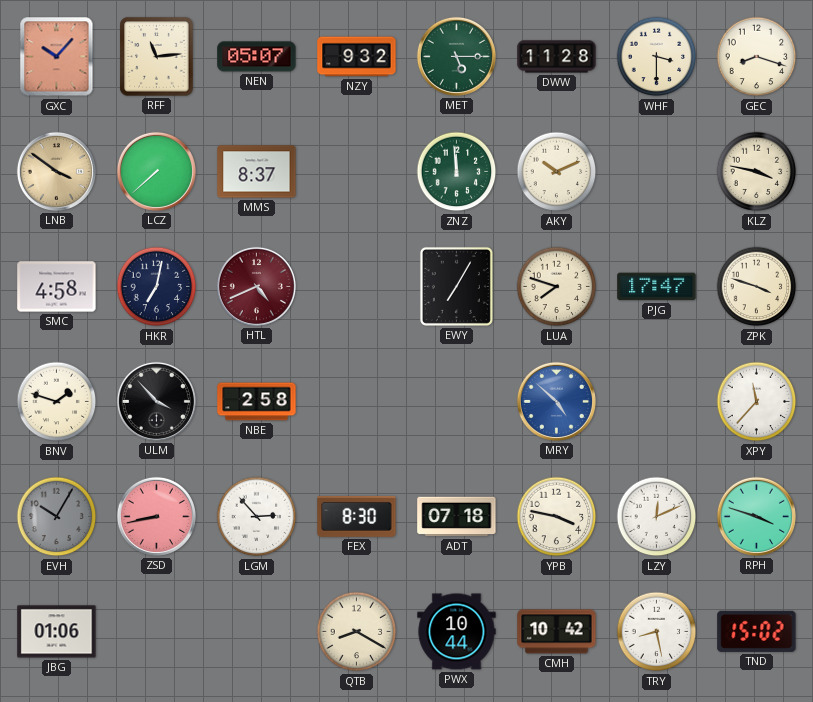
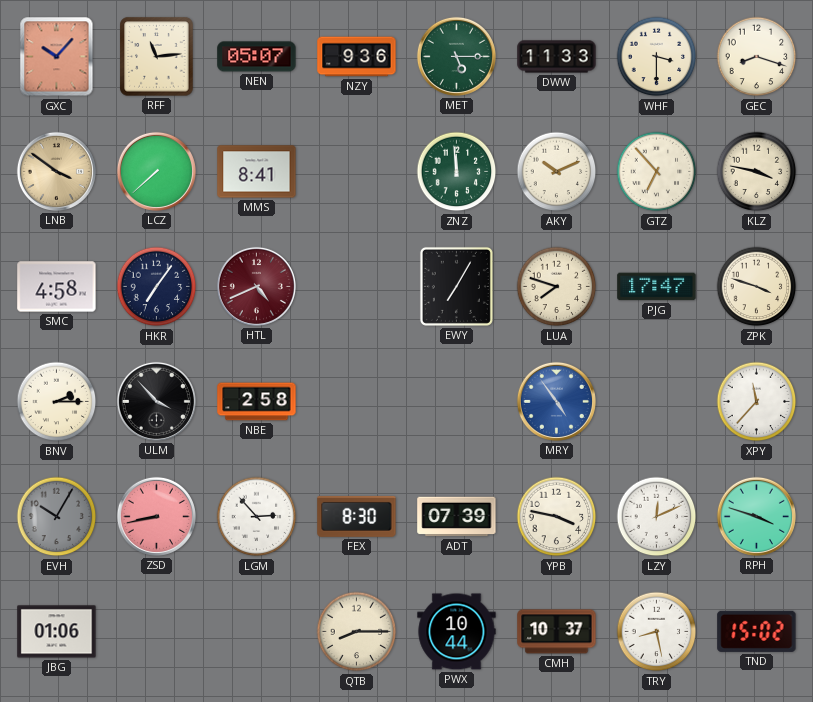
NZY: 9:32 -> 9:36 (357, 57)
DWW: 11:28 -> 11:33 (557, 57)
MMS: 8:37 -> 8:41 (257, 172)
GTZ: none -> 6:53 (657, 172)
HKR: 7:02 -> 7:06 (157, 287)
BNV: 1:48 -> 2:15 (57, 402)
MRY: 4:52 -> 4:54 (556, 401)
ADT: 07:18 -> 07:39 (457, 517)
QTB: 8:20 -> 8:15 (357, 632)
CMH: 10:42 -> 10:37 (557, 632)
